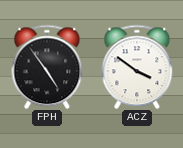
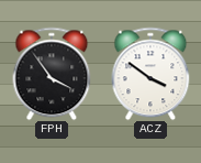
FPH: 4:54 -> 3:54 (52, 74)
